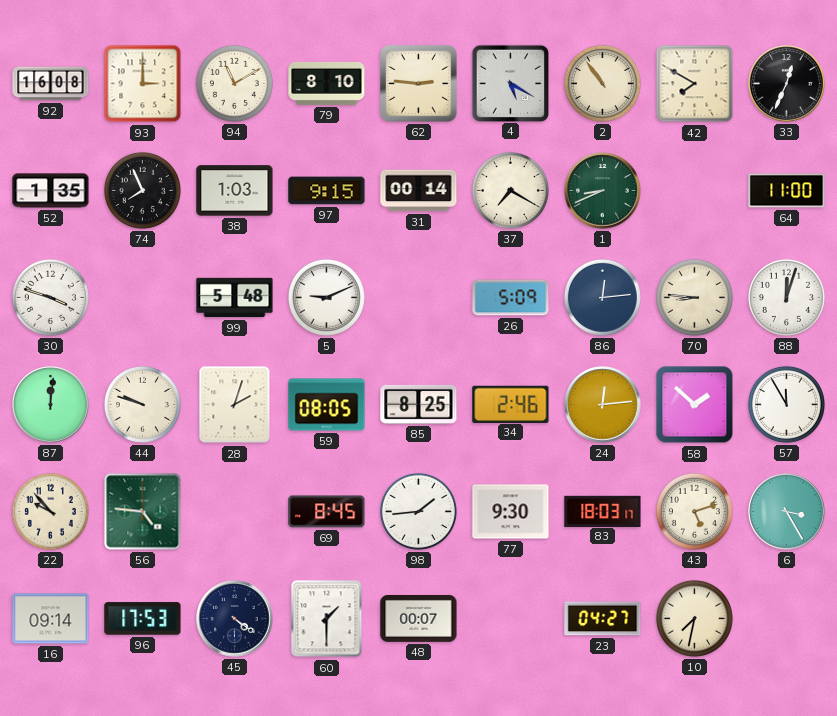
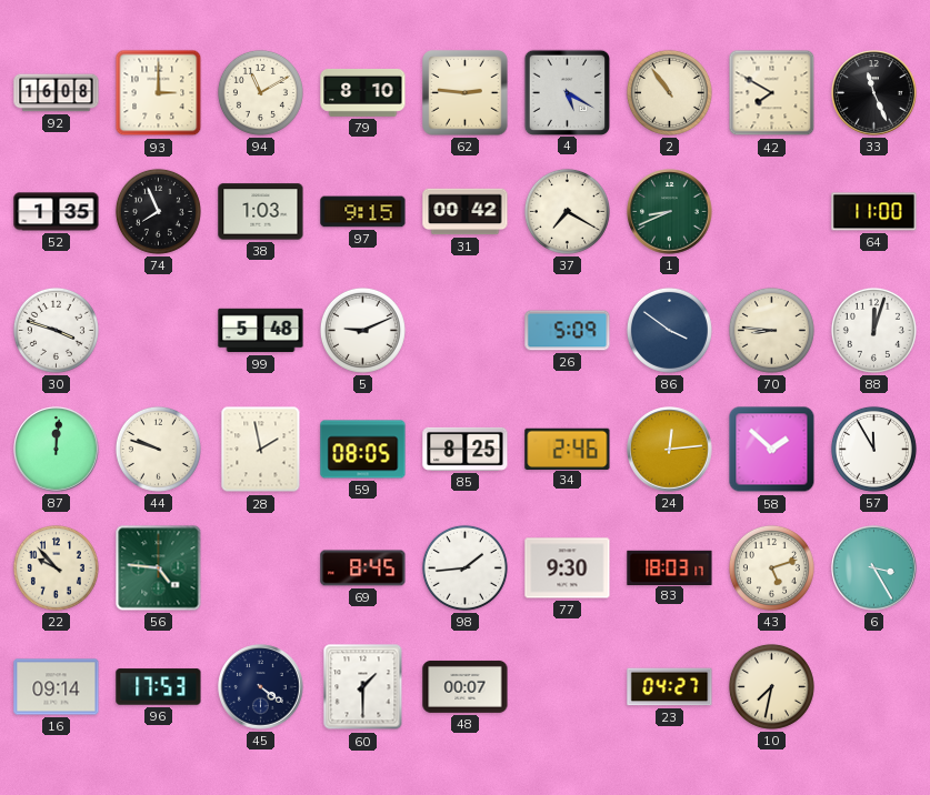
33: 12:34 -> 11:26 (874, 93)
31: 00:14 -> 00:42 (466, 212)
86: 12:14 -> 3:51 (669, 330)
28: 2:03 -> 1:58 (261, 450)
